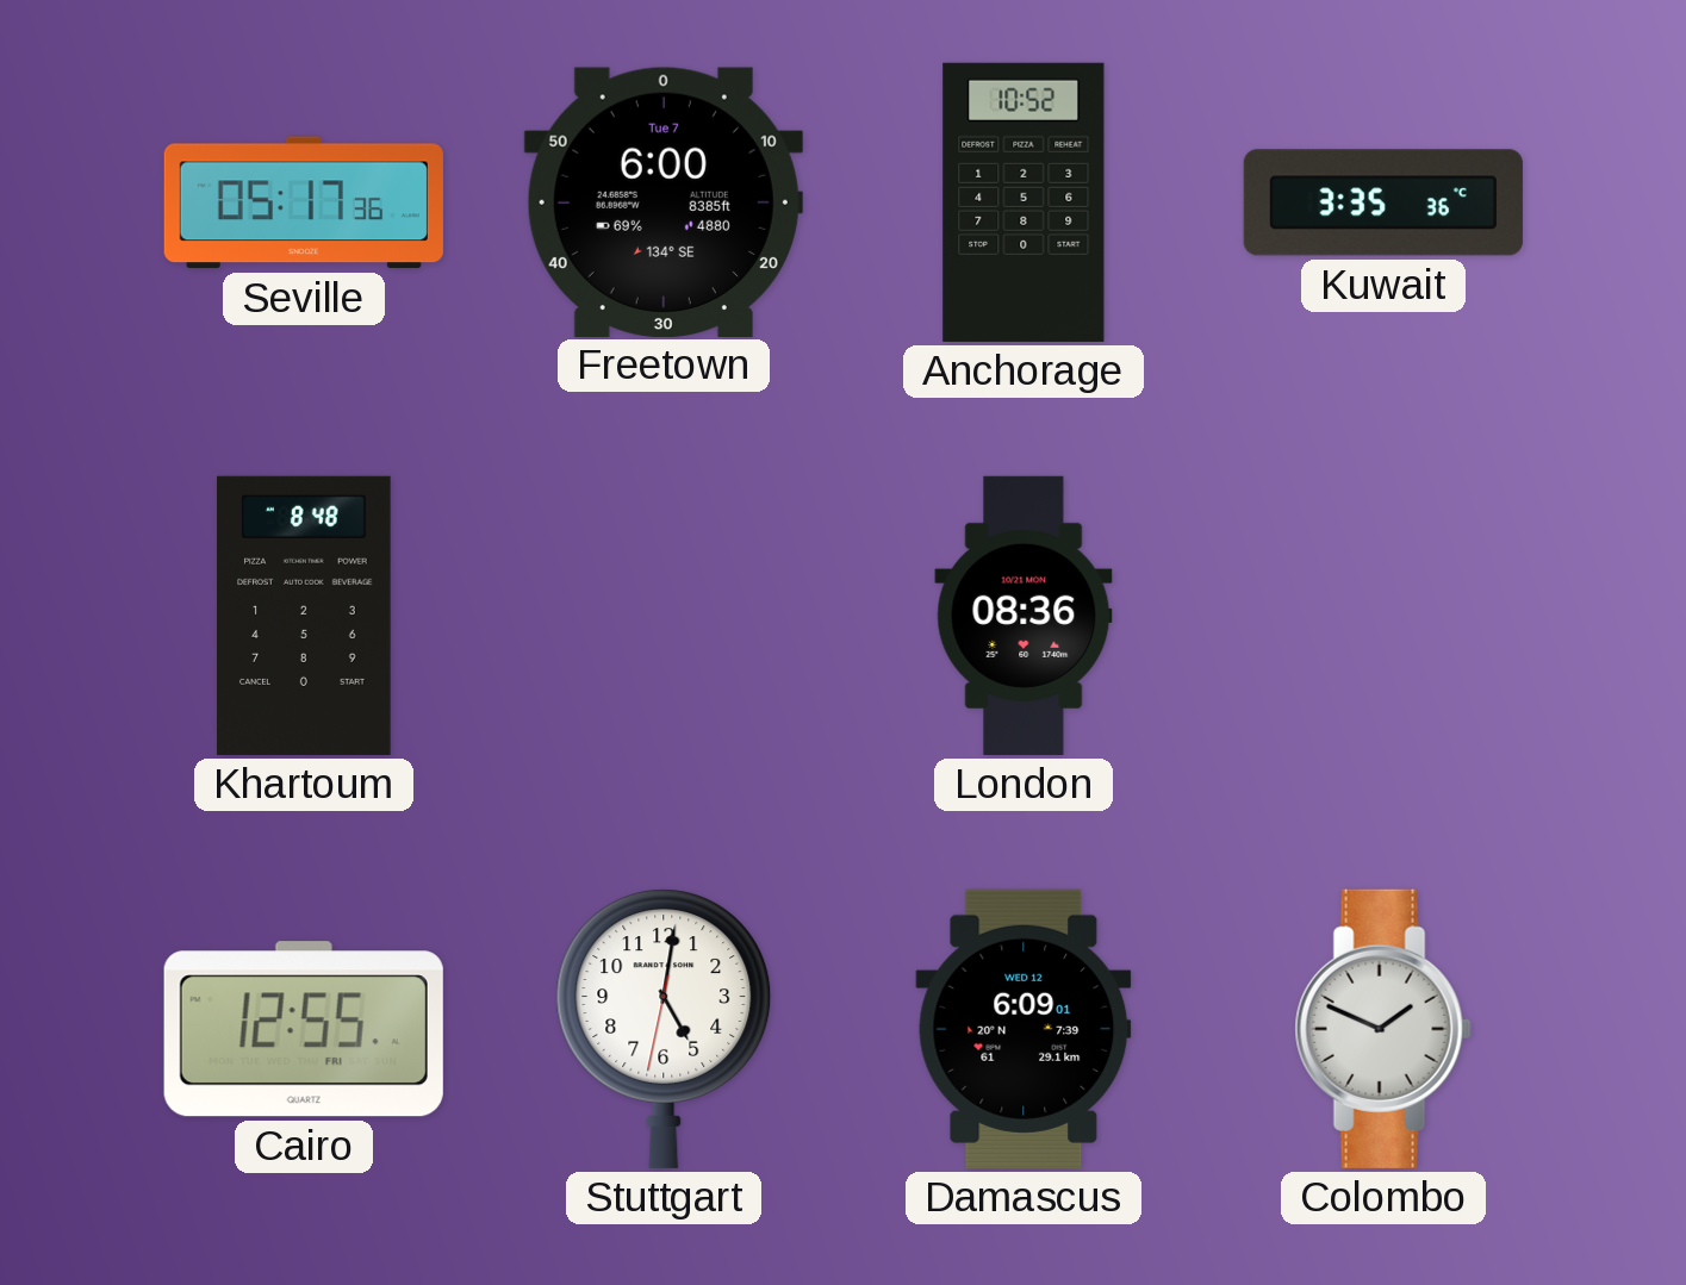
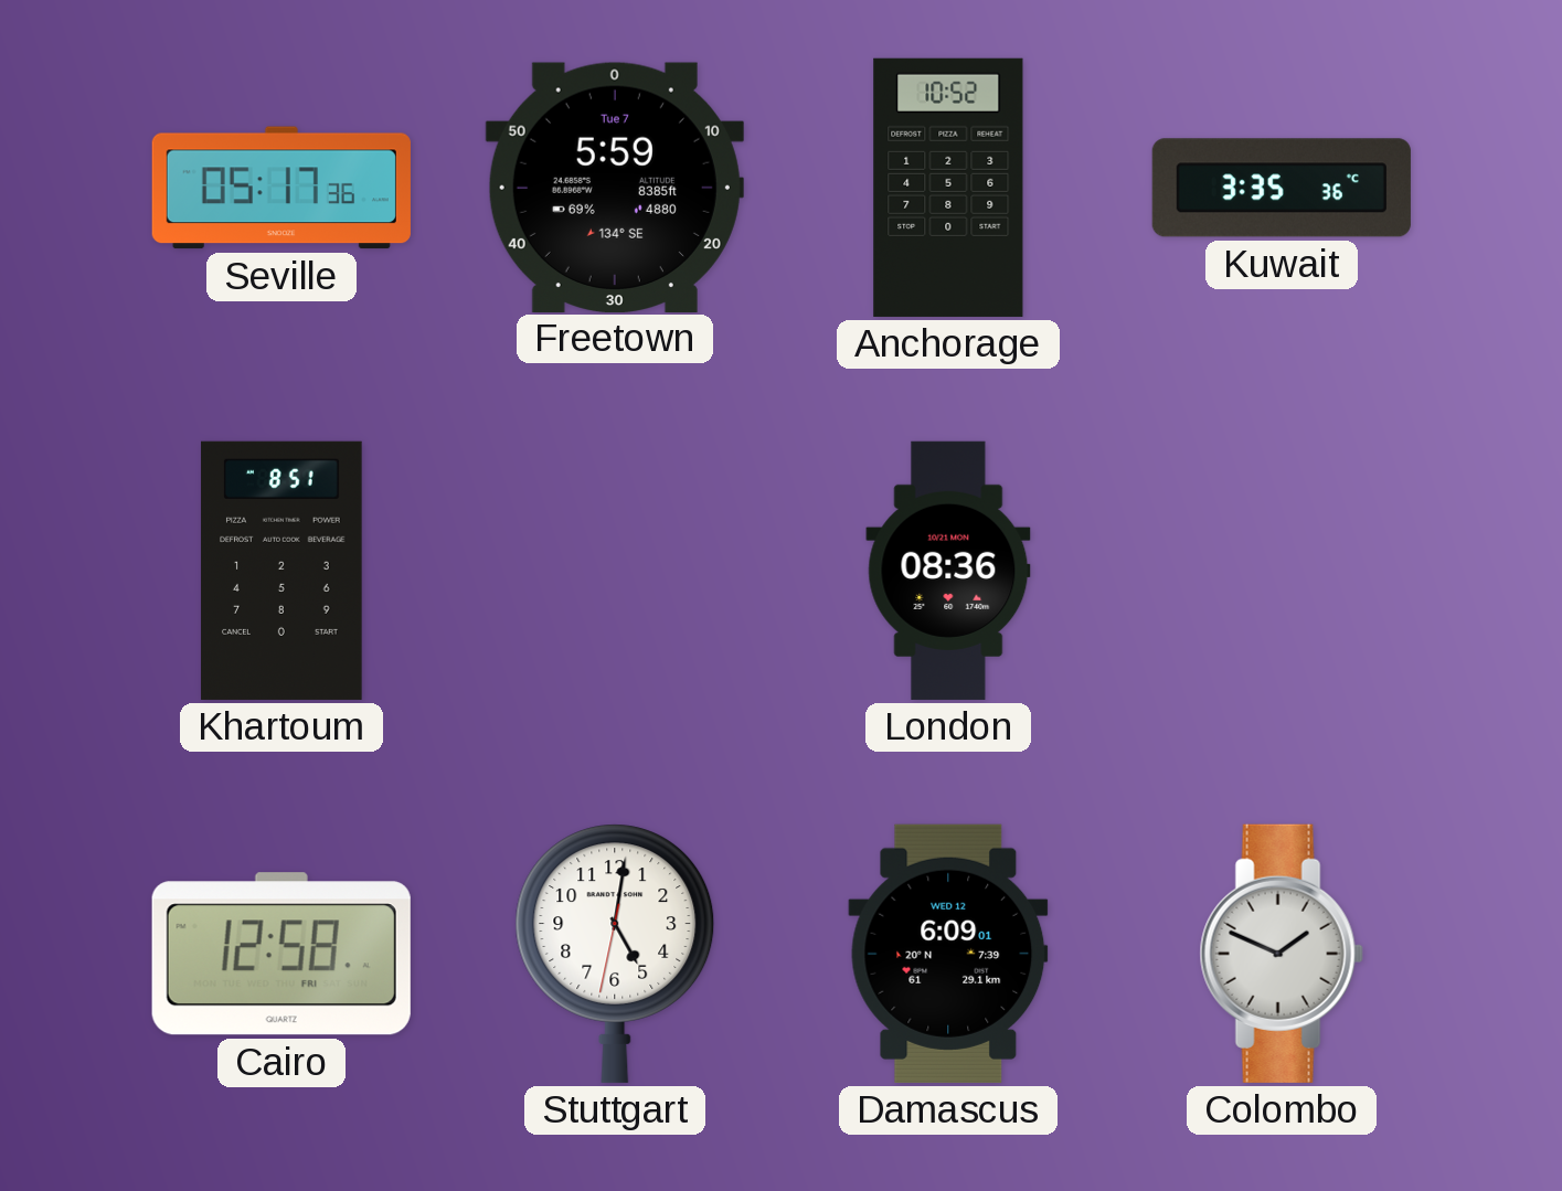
Freetown: 6:00 -> 5:59 (615, 187)
Khartoum: 8:48 -> 8:51 (281, 571)
Cairo: 12:55 -> 12:58 (281, 954)
